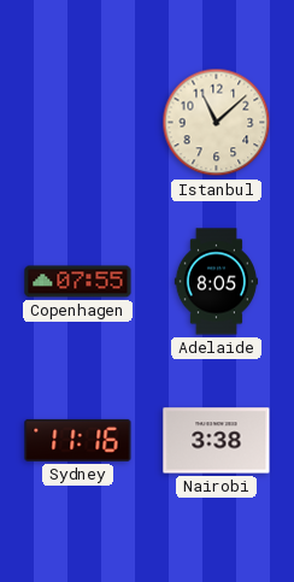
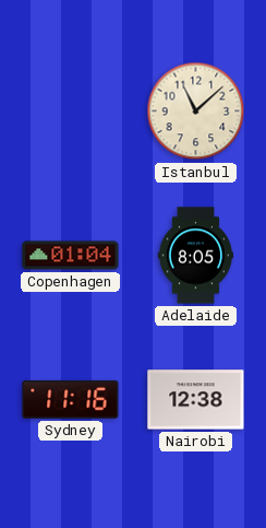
Copenhagen: 07:55 -> 01:04 (71, 256)
Nairobi: 3:38 -> 12:38 (196, 400)
